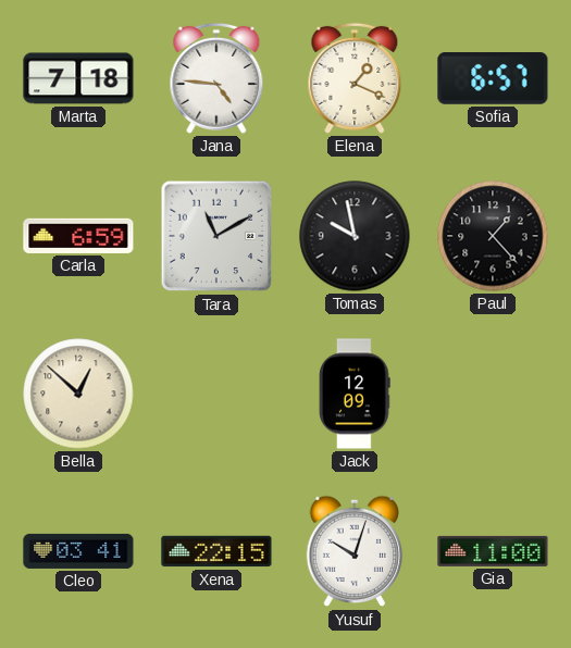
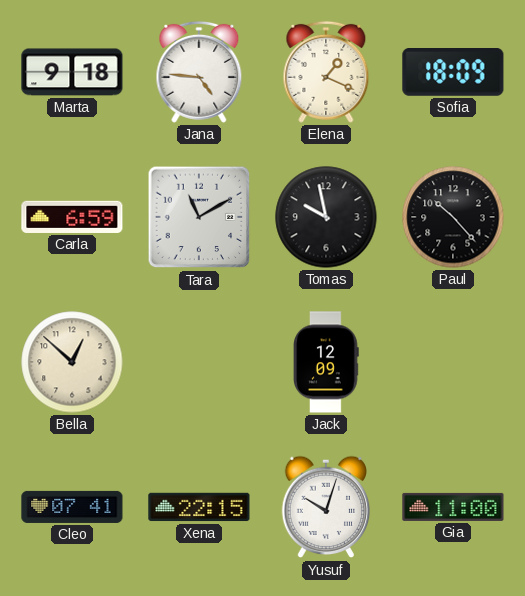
Marta: 7:18 -> 9:18 (72, 72)
Sofia: 6:57 -> 18:09 (453, 73)
Paul: 1:23 -> 10:23 (453, 217)
Cleo: 03:41 -> 07:41 (72, 507)
